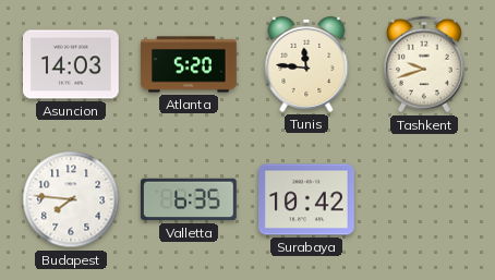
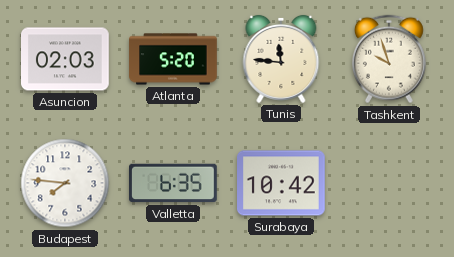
Asuncion: 14:03 -> 02:03 (65, 59)
Tashkent: 9:42 -> 9:57 (389, 59)
